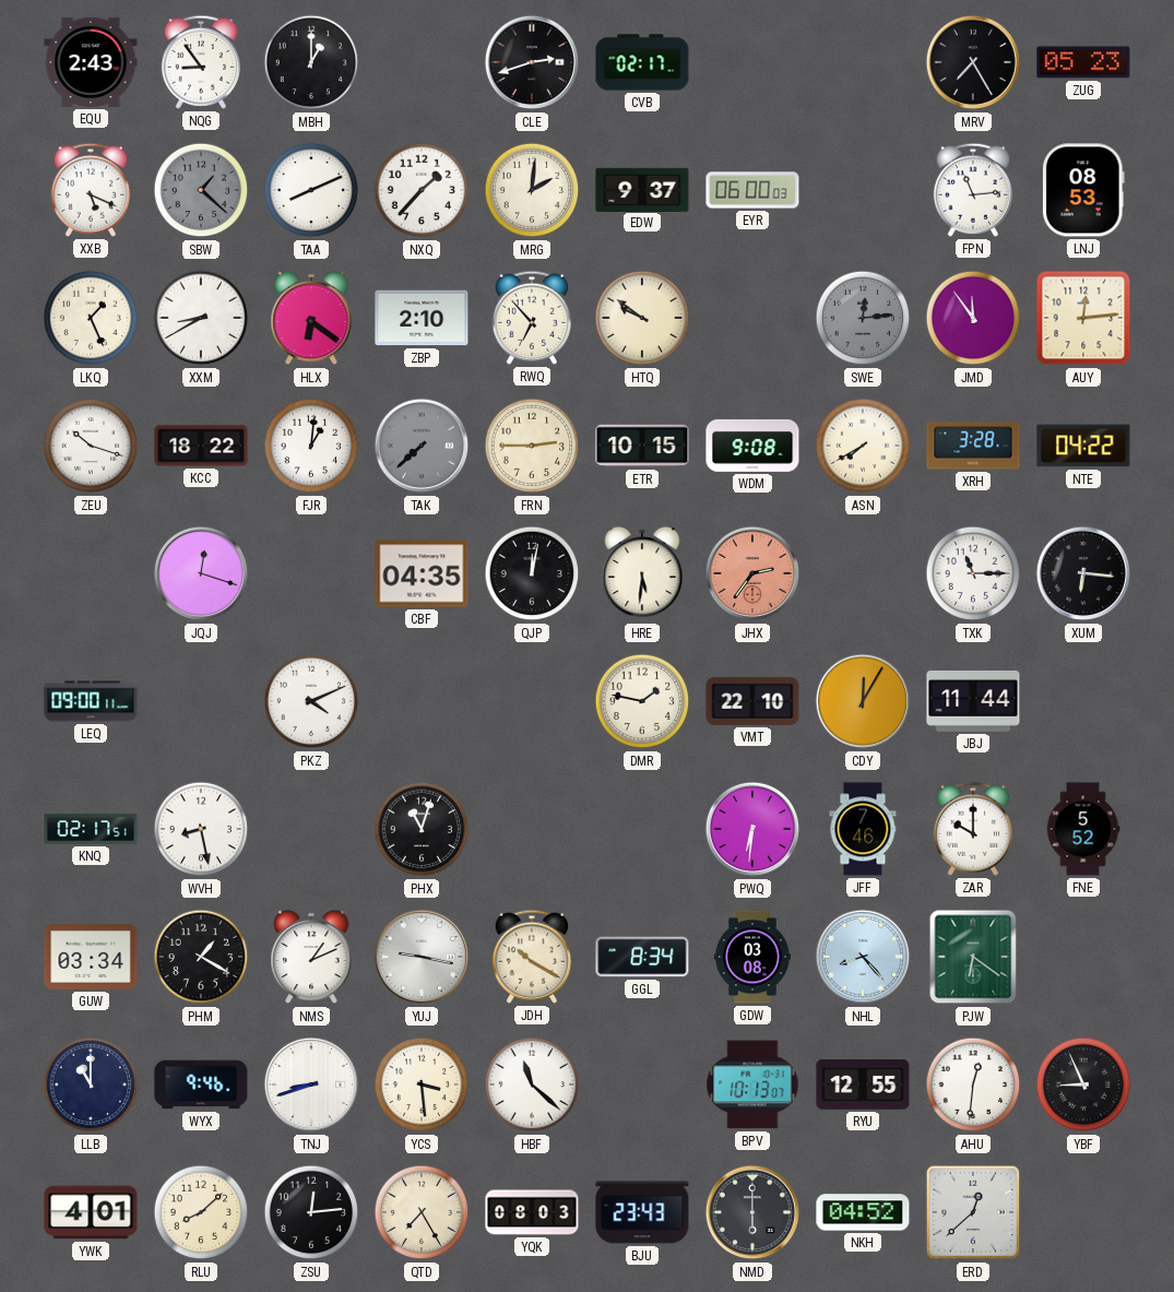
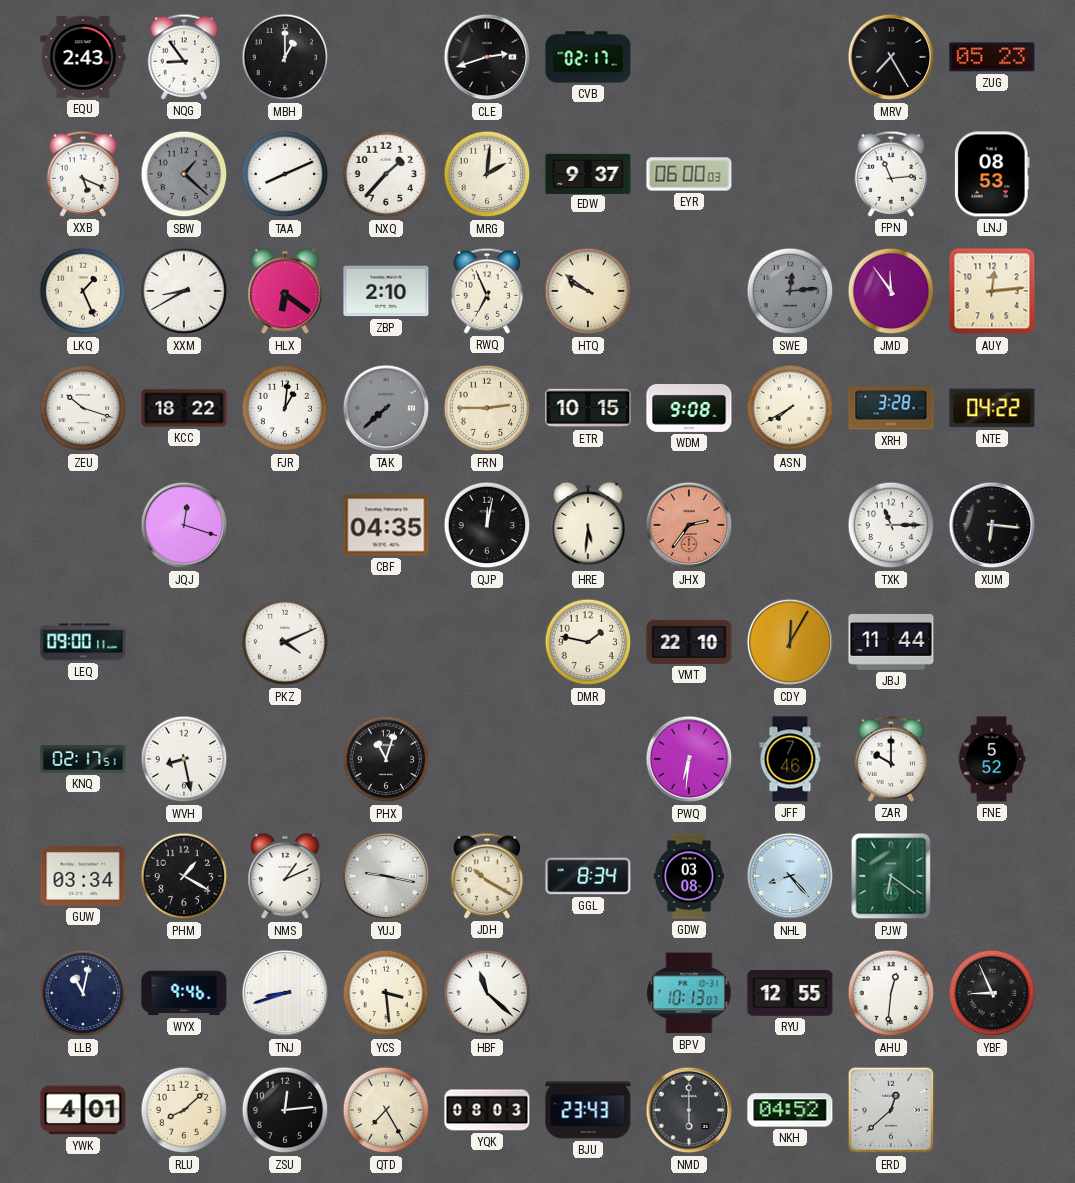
RWQ: 6:53 -> 6:56 (486, 291)
LLB: 11:00 -> 11:02 (83, 993)
